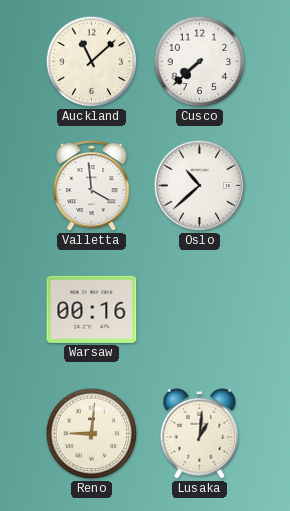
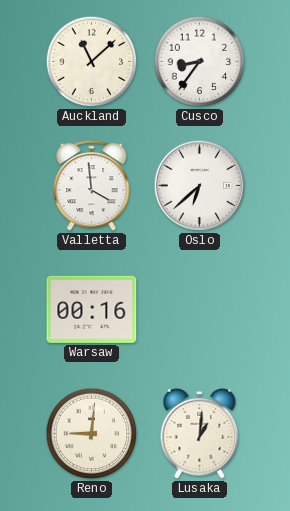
Cusco: 7:38 -> 8:36 (200, 62)
Oslo: 10:38 -> 6:38 (200, 186)
